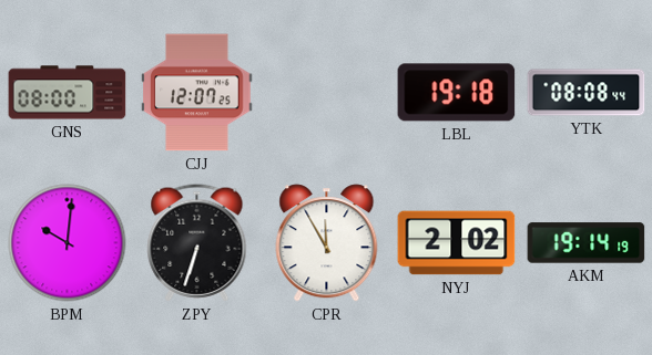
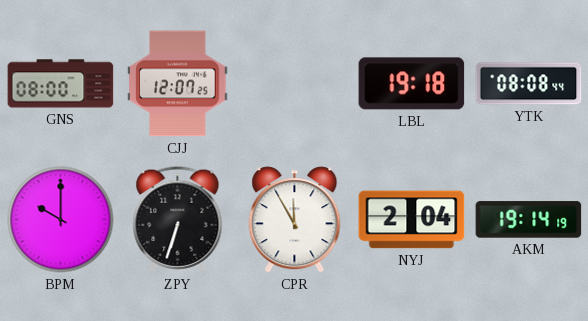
BPM: 10:01 -> 10:00 (61, 220)
NYJ: 2:02 -> 2:04 (412, 220)
